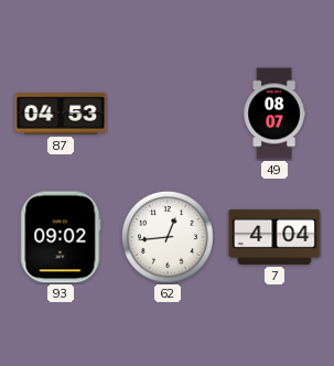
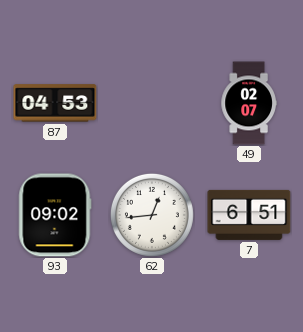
49: 08:07 -> 02:07 (249, 103)
7: 4:04 -> 6:51 (249, 215)
